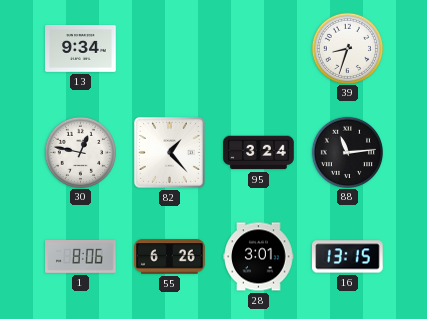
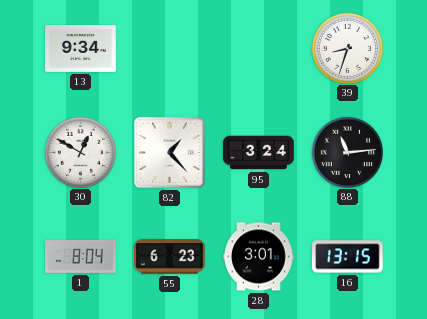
30: 12:47 -> 12:50 (80, 152)
1: 8:06 -> 8:04 (81, 257)
55: 6:26 -> 6:23 (170, 257)
